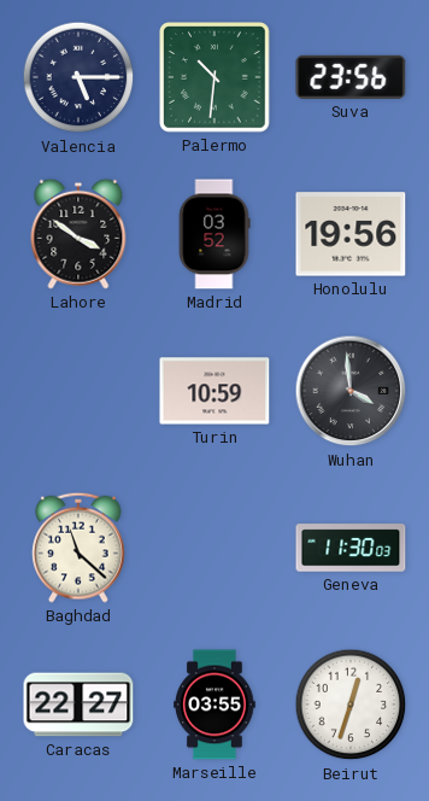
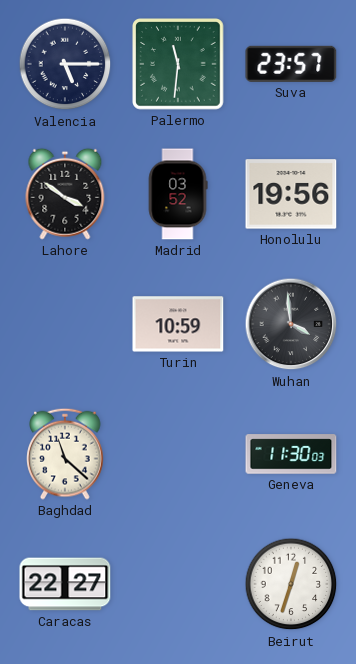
Palermo: 10:31 -> 11:31 (179, 65)
Suva: 23:56 -> 23:57 (291, 64)
Marseille: 03:55 -> none (216, 704)
